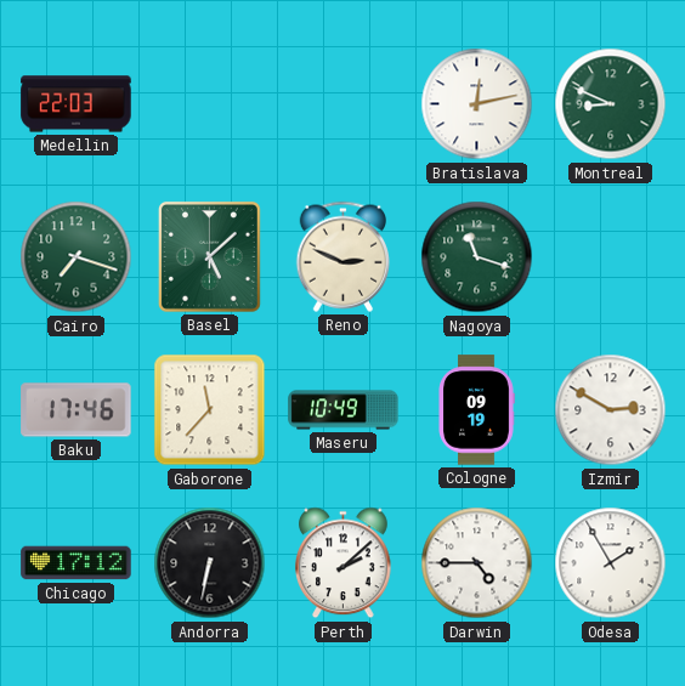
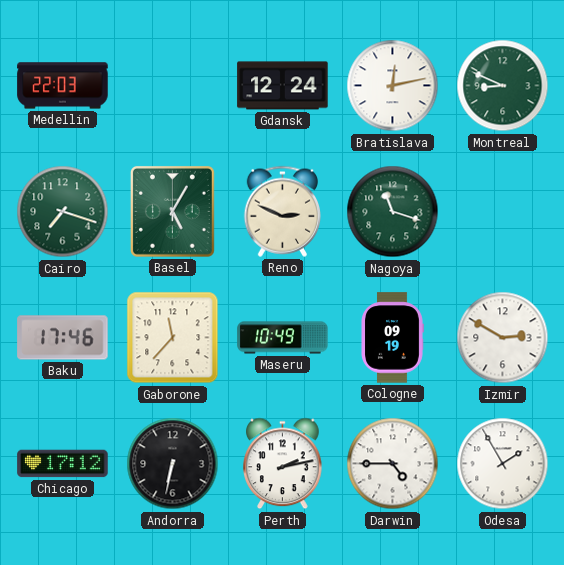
Gdansk: none -> 12:24 (283, 86)
Basel: 5:08 -> 5:05 (172, 211)
Perth: 2:08 -> 2:13 (283, 464)
